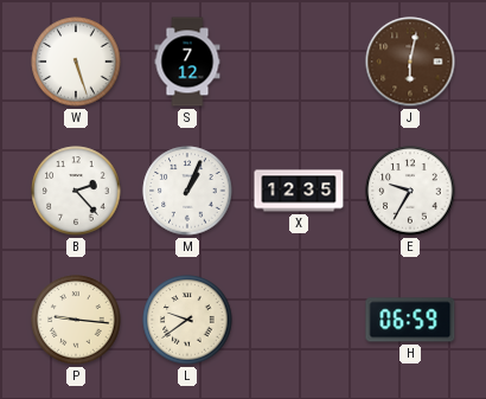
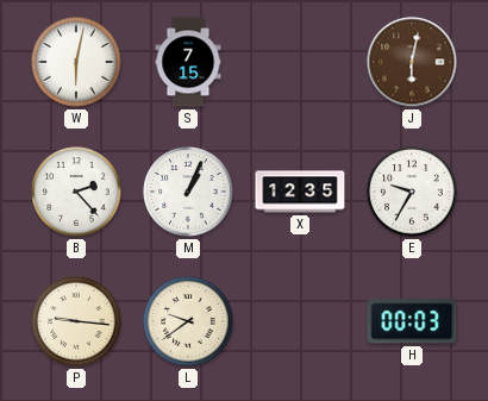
W: 5:27 -> 6:02 (76, 62)
S: 7:12 -> 7:15 (188, 62)
H: 06:59 -> 00:03 (412, 321)
